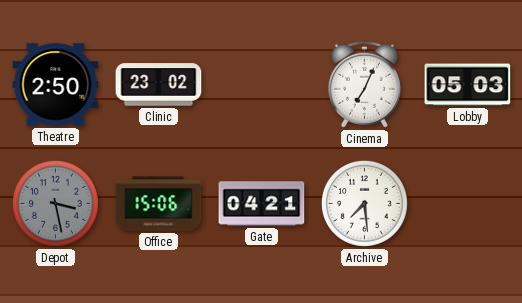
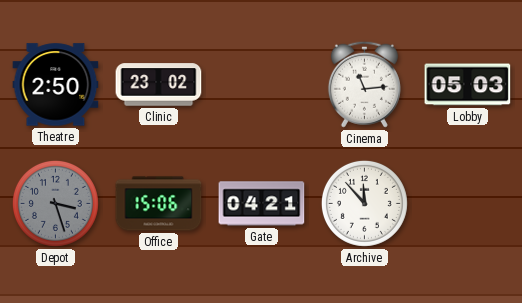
Cinema: 7:04 -> 11:14 (364, 84)
Depot: 3:28 -> 3:27 (55, 203)
Archive: 7:29 -> 11:53 (364, 203)
